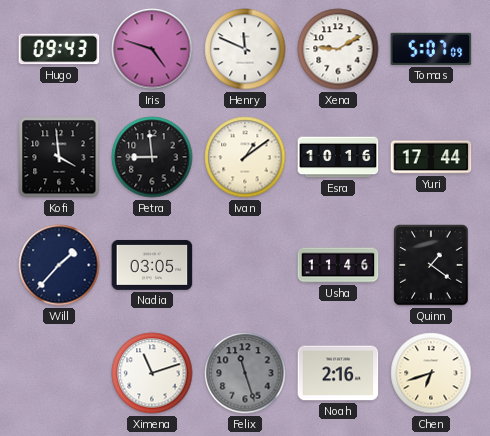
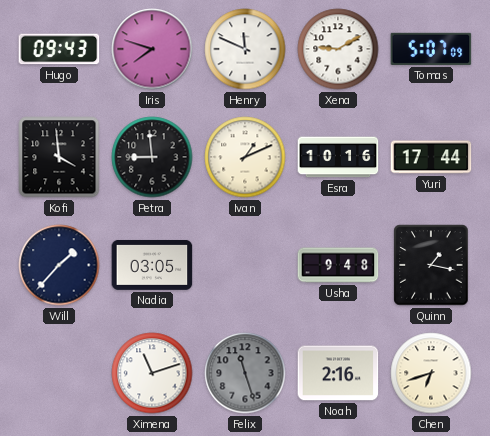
Iris: 4:48 -> 7:48 (152, 49)
Ivan: 1:09 -> 1:11 (245, 157)
Usha: 11:46 -> 9:48 (338, 265)
Quinn: 1:21 -> 1:17 (431, 265)
